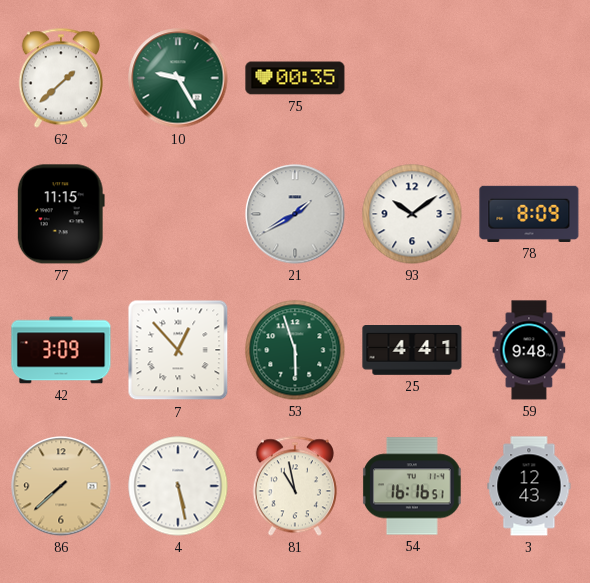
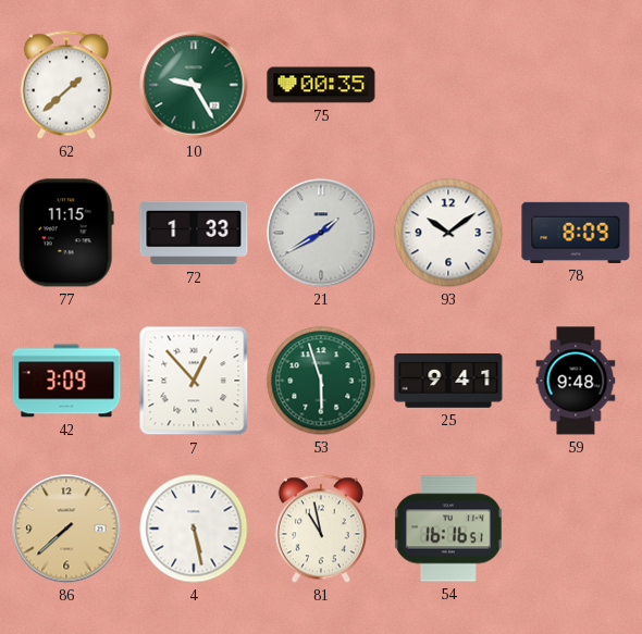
72: none -> 1:33 (194, 233)
25: 4:41 -> 9:41 (448, 382)
3: 12:43 -> none (529, 486)
